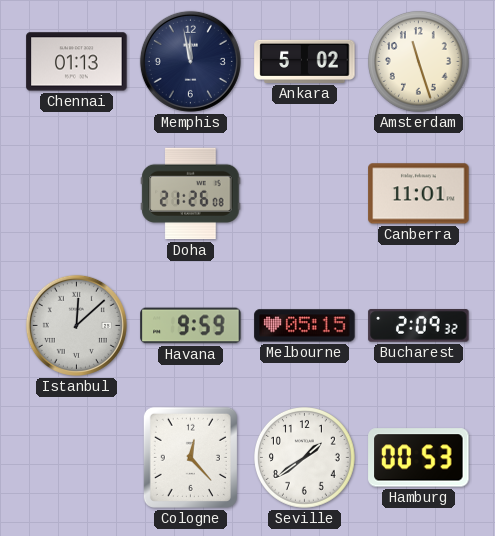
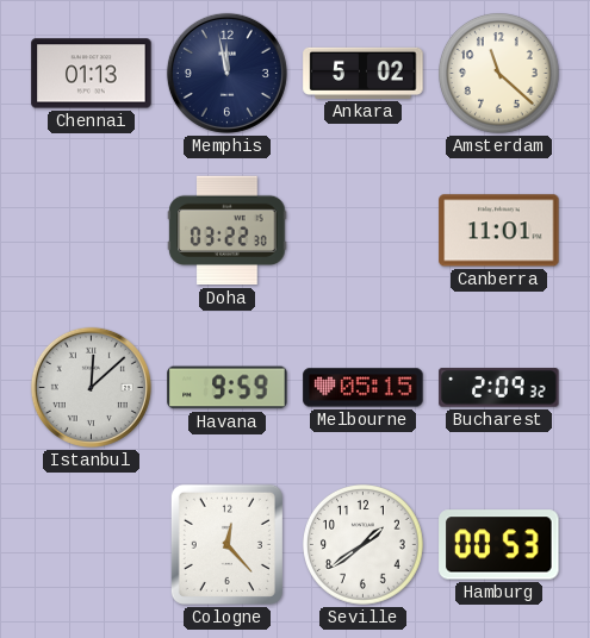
Amsterdam: 11:27 -> 11:22 (499, 74)
Doha: 21:26 -> 03:22 (228, 231)
